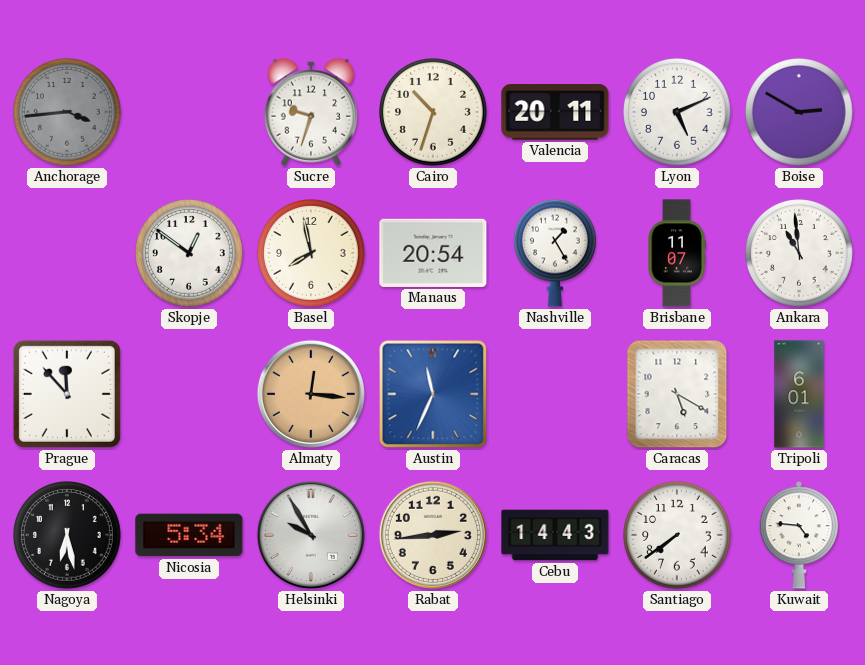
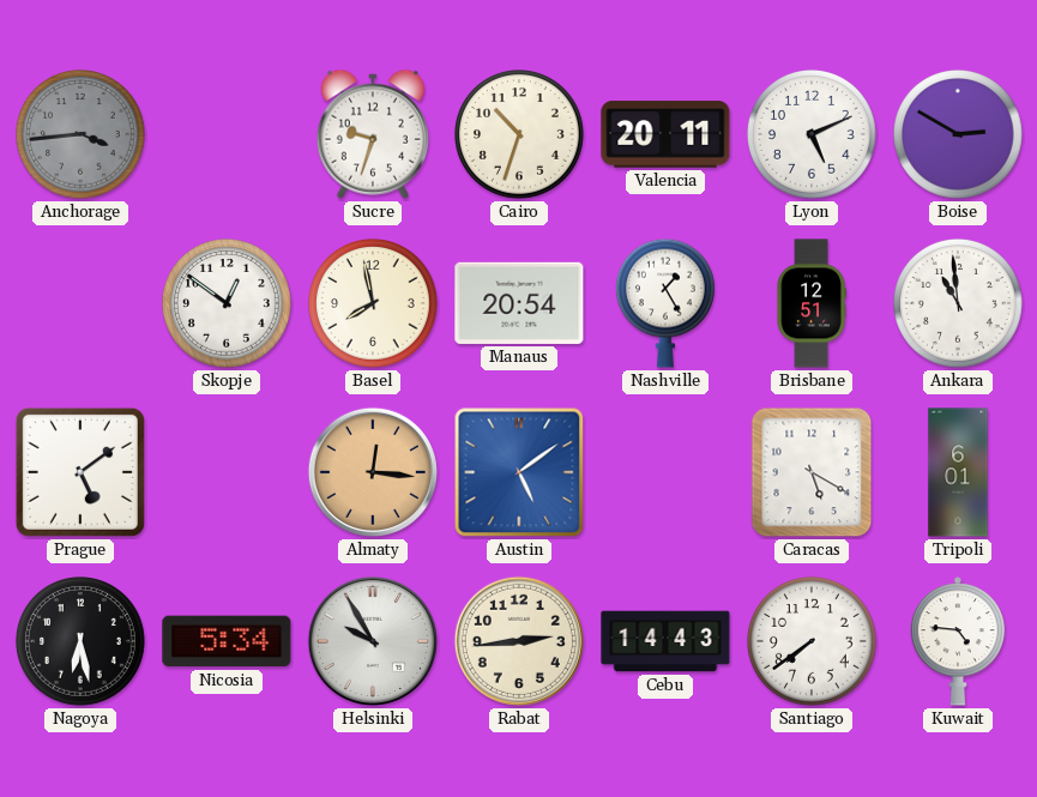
Brisbane: 11:07 -> 12:51 (812, 303)
Prague: 11:53 -> 5:09 (80, 472)
Austin: 11:34 -> 5:09 (519, 472)
